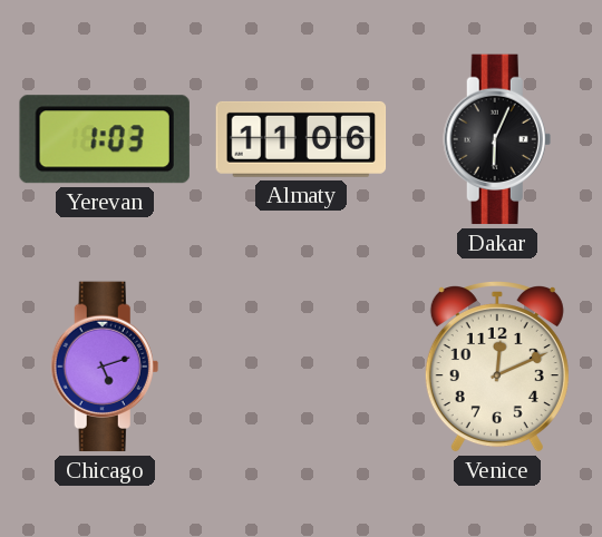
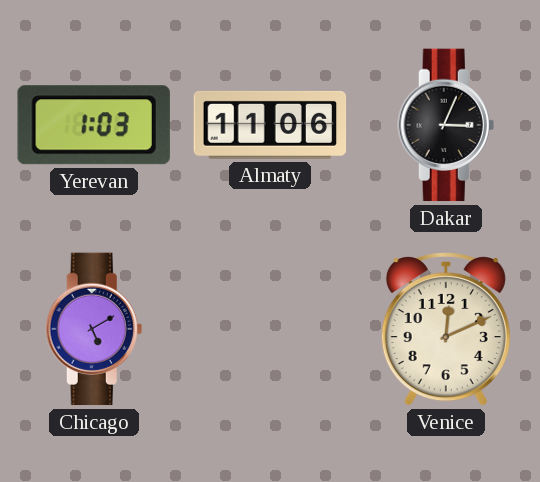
Dakar: 6:04 -> 3:04 (446, 125)
Chicago: 5:12 -> 5:10 (94, 329)
